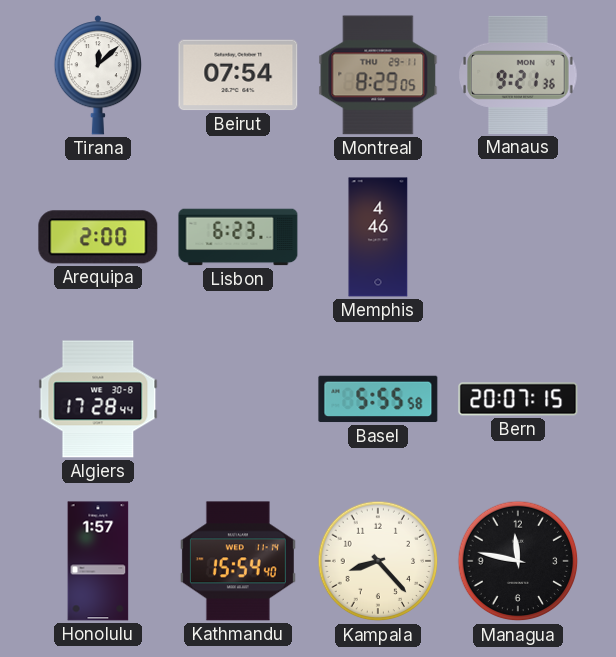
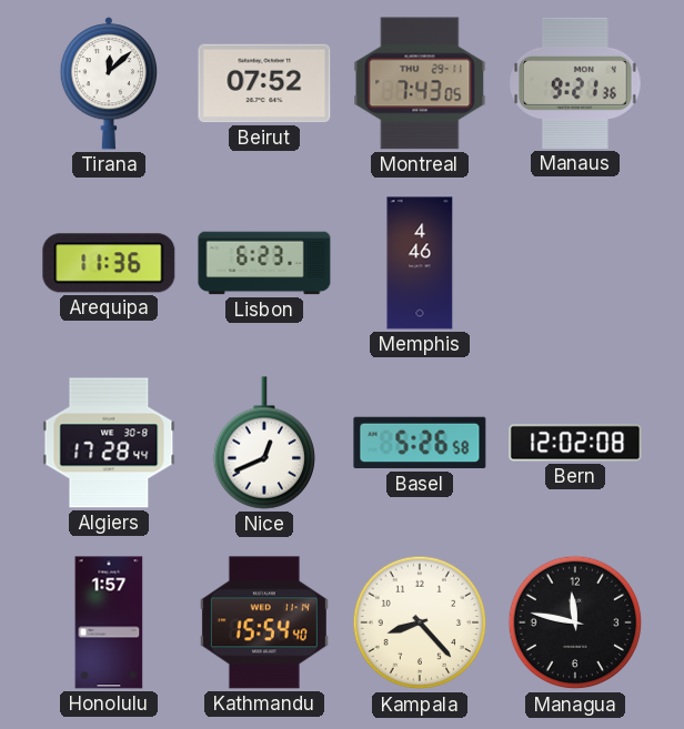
Beirut: 07:54 -> 07:52 (264, 83)
Montreal: 8:29 -> 7:43 (420, 83)
Arequipa: 2:00 -> 11:36 (109, 263)
Nice: none -> 12:41 (263, 443)
Basel: 5:55 -> 5:26 (420, 443)
Bern: 20:07 -> 12:02 (575, 443)
